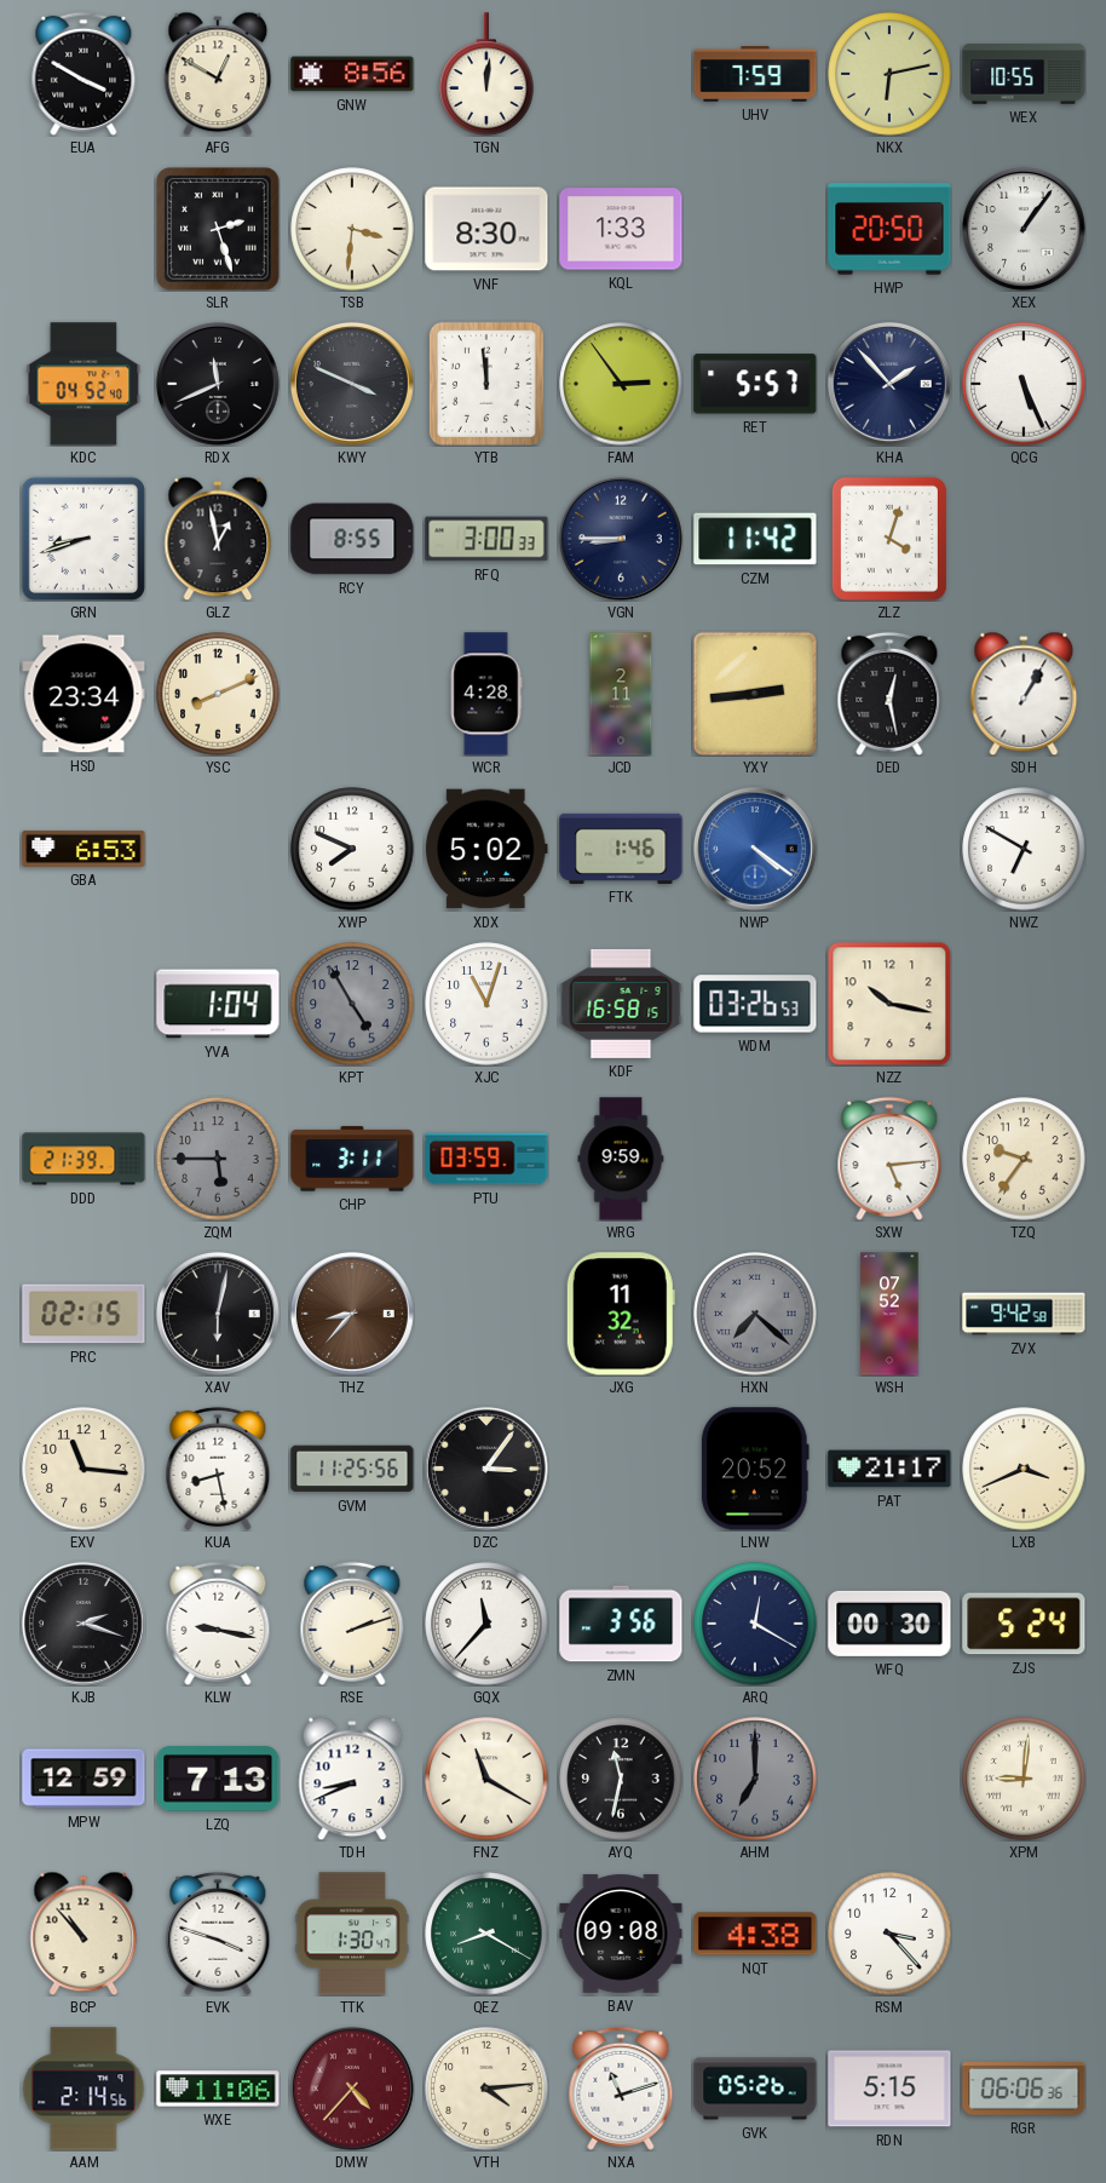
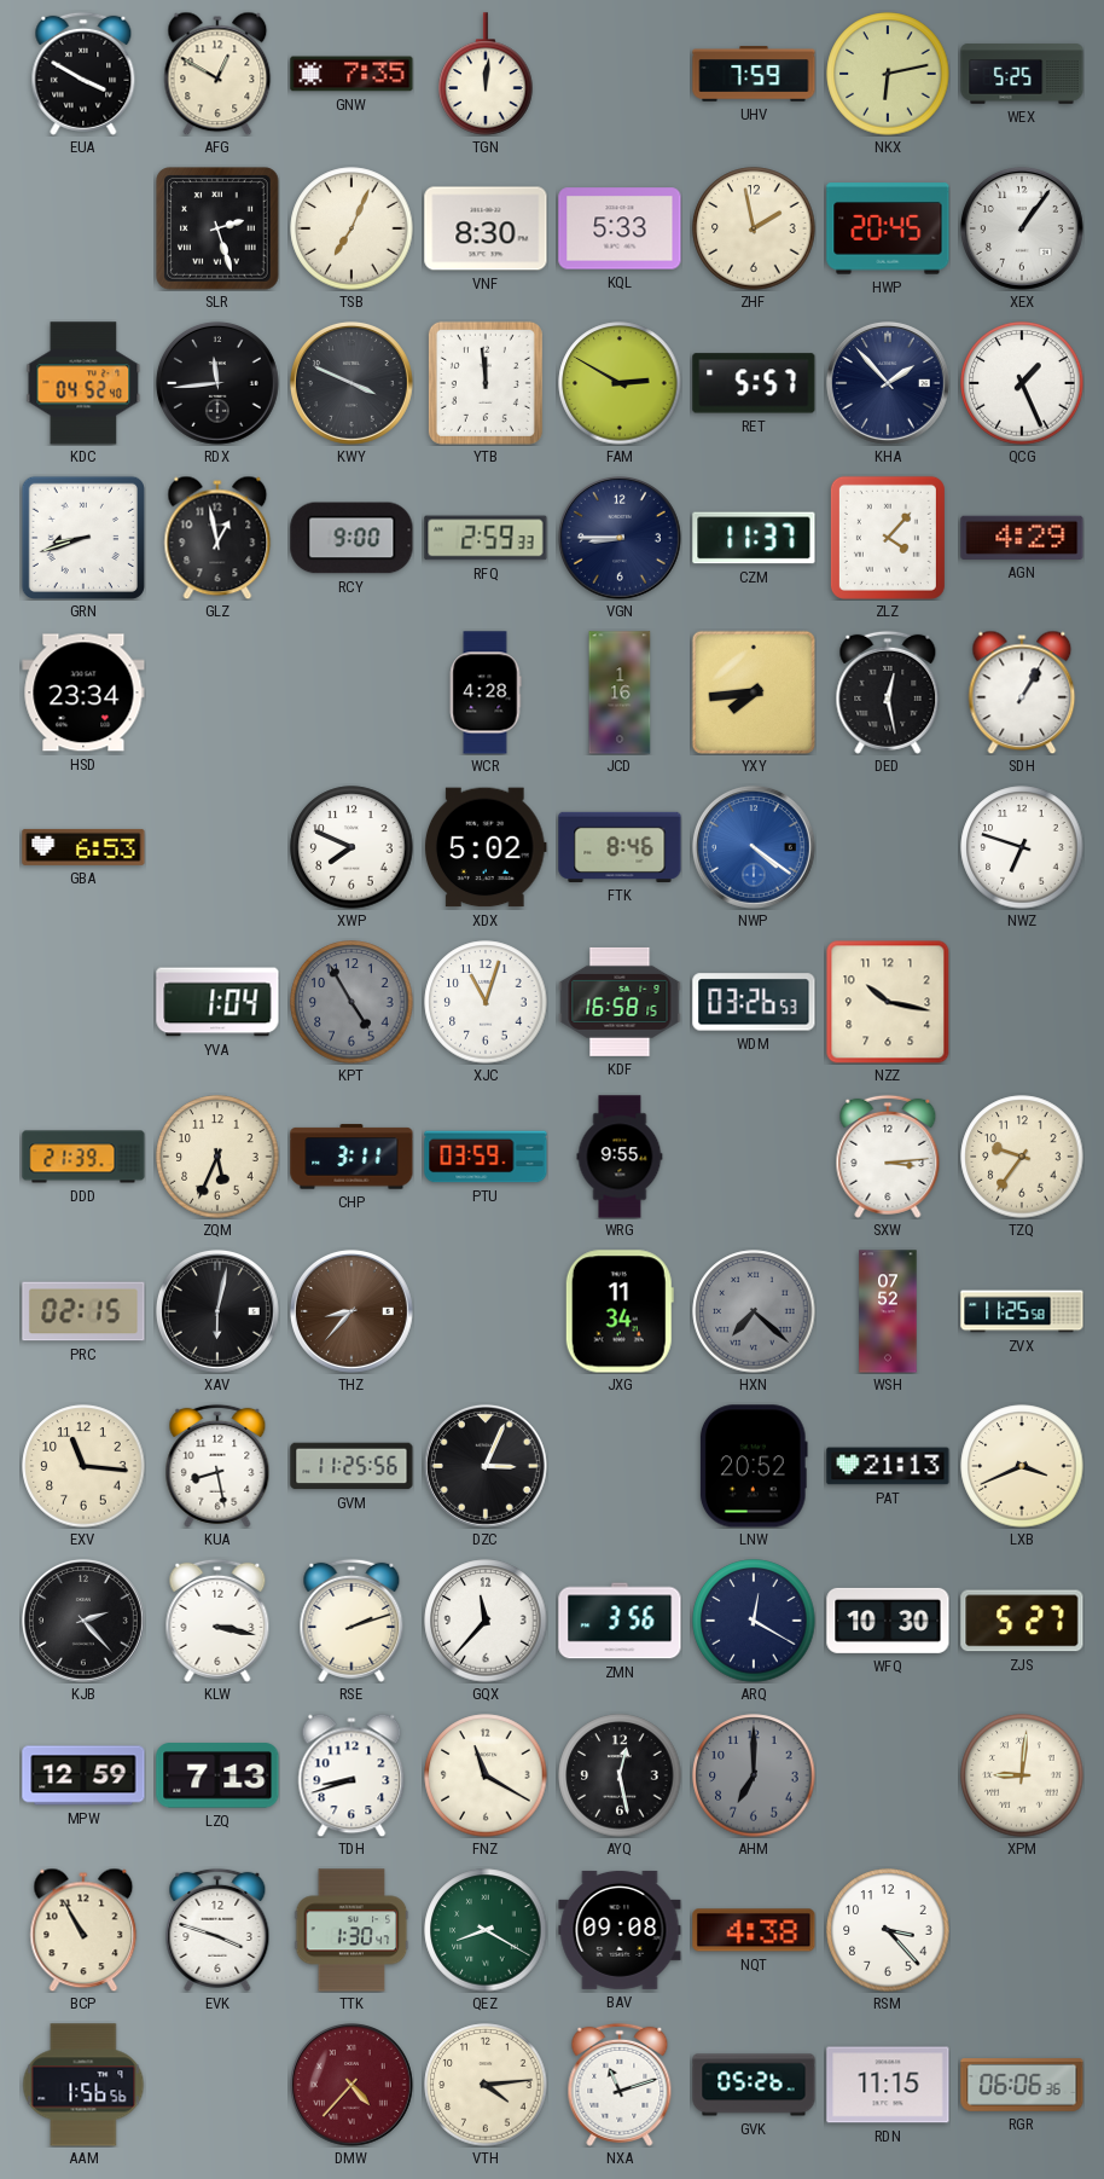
GNW: 8:56 -> 7:35 (351, 74)
WEX: 10:55 -> 5:25 (1022, 74)
TSB: 3:31 -> 7:04 (351, 228)
KQL: 1:33 -> 5:33 (620, 228)
ZHF: none -> 1:58 (754, 228)
HWP: 20:50 -> 20:45 (888, 228)
RDX: 11:41 -> 11:44 (217, 383)
FAM: 2:54 -> 2:50 (620, 383)
QCG: 5:26 -> 1:26 (1022, 383)
RCY: 8:55 -> 9:00 (351, 538)
RFQ: 3:00 -> 2:59 (486, 538)
CZM: 11:42 -> 11:37 (754, 538)
ZLZ: 4:03 -> 4:07 (888, 538)
AGN: none -> 4:29 (1022, 538)
YSC: 8:11 -> none (218, 694)
JCD: 2:11 -> 1:16 (620, 692)
YXY: 2:44 -> 7:44 (754, 692)
FTK: 1:46 -> 8:46 (620, 847)
NWZ: 6:50 -> 6:48 (1022, 847)
ZQM: 5:45 -> 5:34 (217, 1157)
ZQM dial: grey -> cream (217, 1157)
WRG: 9:59 -> 9:55 (620, 1157)
SXW: 5:14 -> 3:14 (888, 1157)
JXG: 11:32 -> 11:34 (620, 1311)
ZVX: 9:42 -> 11:25 (1022, 1311)
DZC: 3:06 -> 3:04 (486, 1466)
PAT: 21:17 -> 21:13 (888, 1466)
KJB: 2:18 -> 2:23 (83, 1621)
KLW: 9:17 -> 3:17 (217, 1621)
WFQ: 00:30 -> 10:30 (888, 1621)
ZJS: 5:24 -> 5:27 (1022, 1621)
TDH: 8:41 -> 8:42 (351, 1775)
AYQ: 11:32 -> 12:28 (620, 1775)
BCP: 10:53 -> 10:55 (83, 1930)
AAM: 2:14 -> 1:56 (83, 2085)
WXE: 11:06 -> none (218, 2089)
RDN: 5:15 -> 11:15 (888, 2085)
